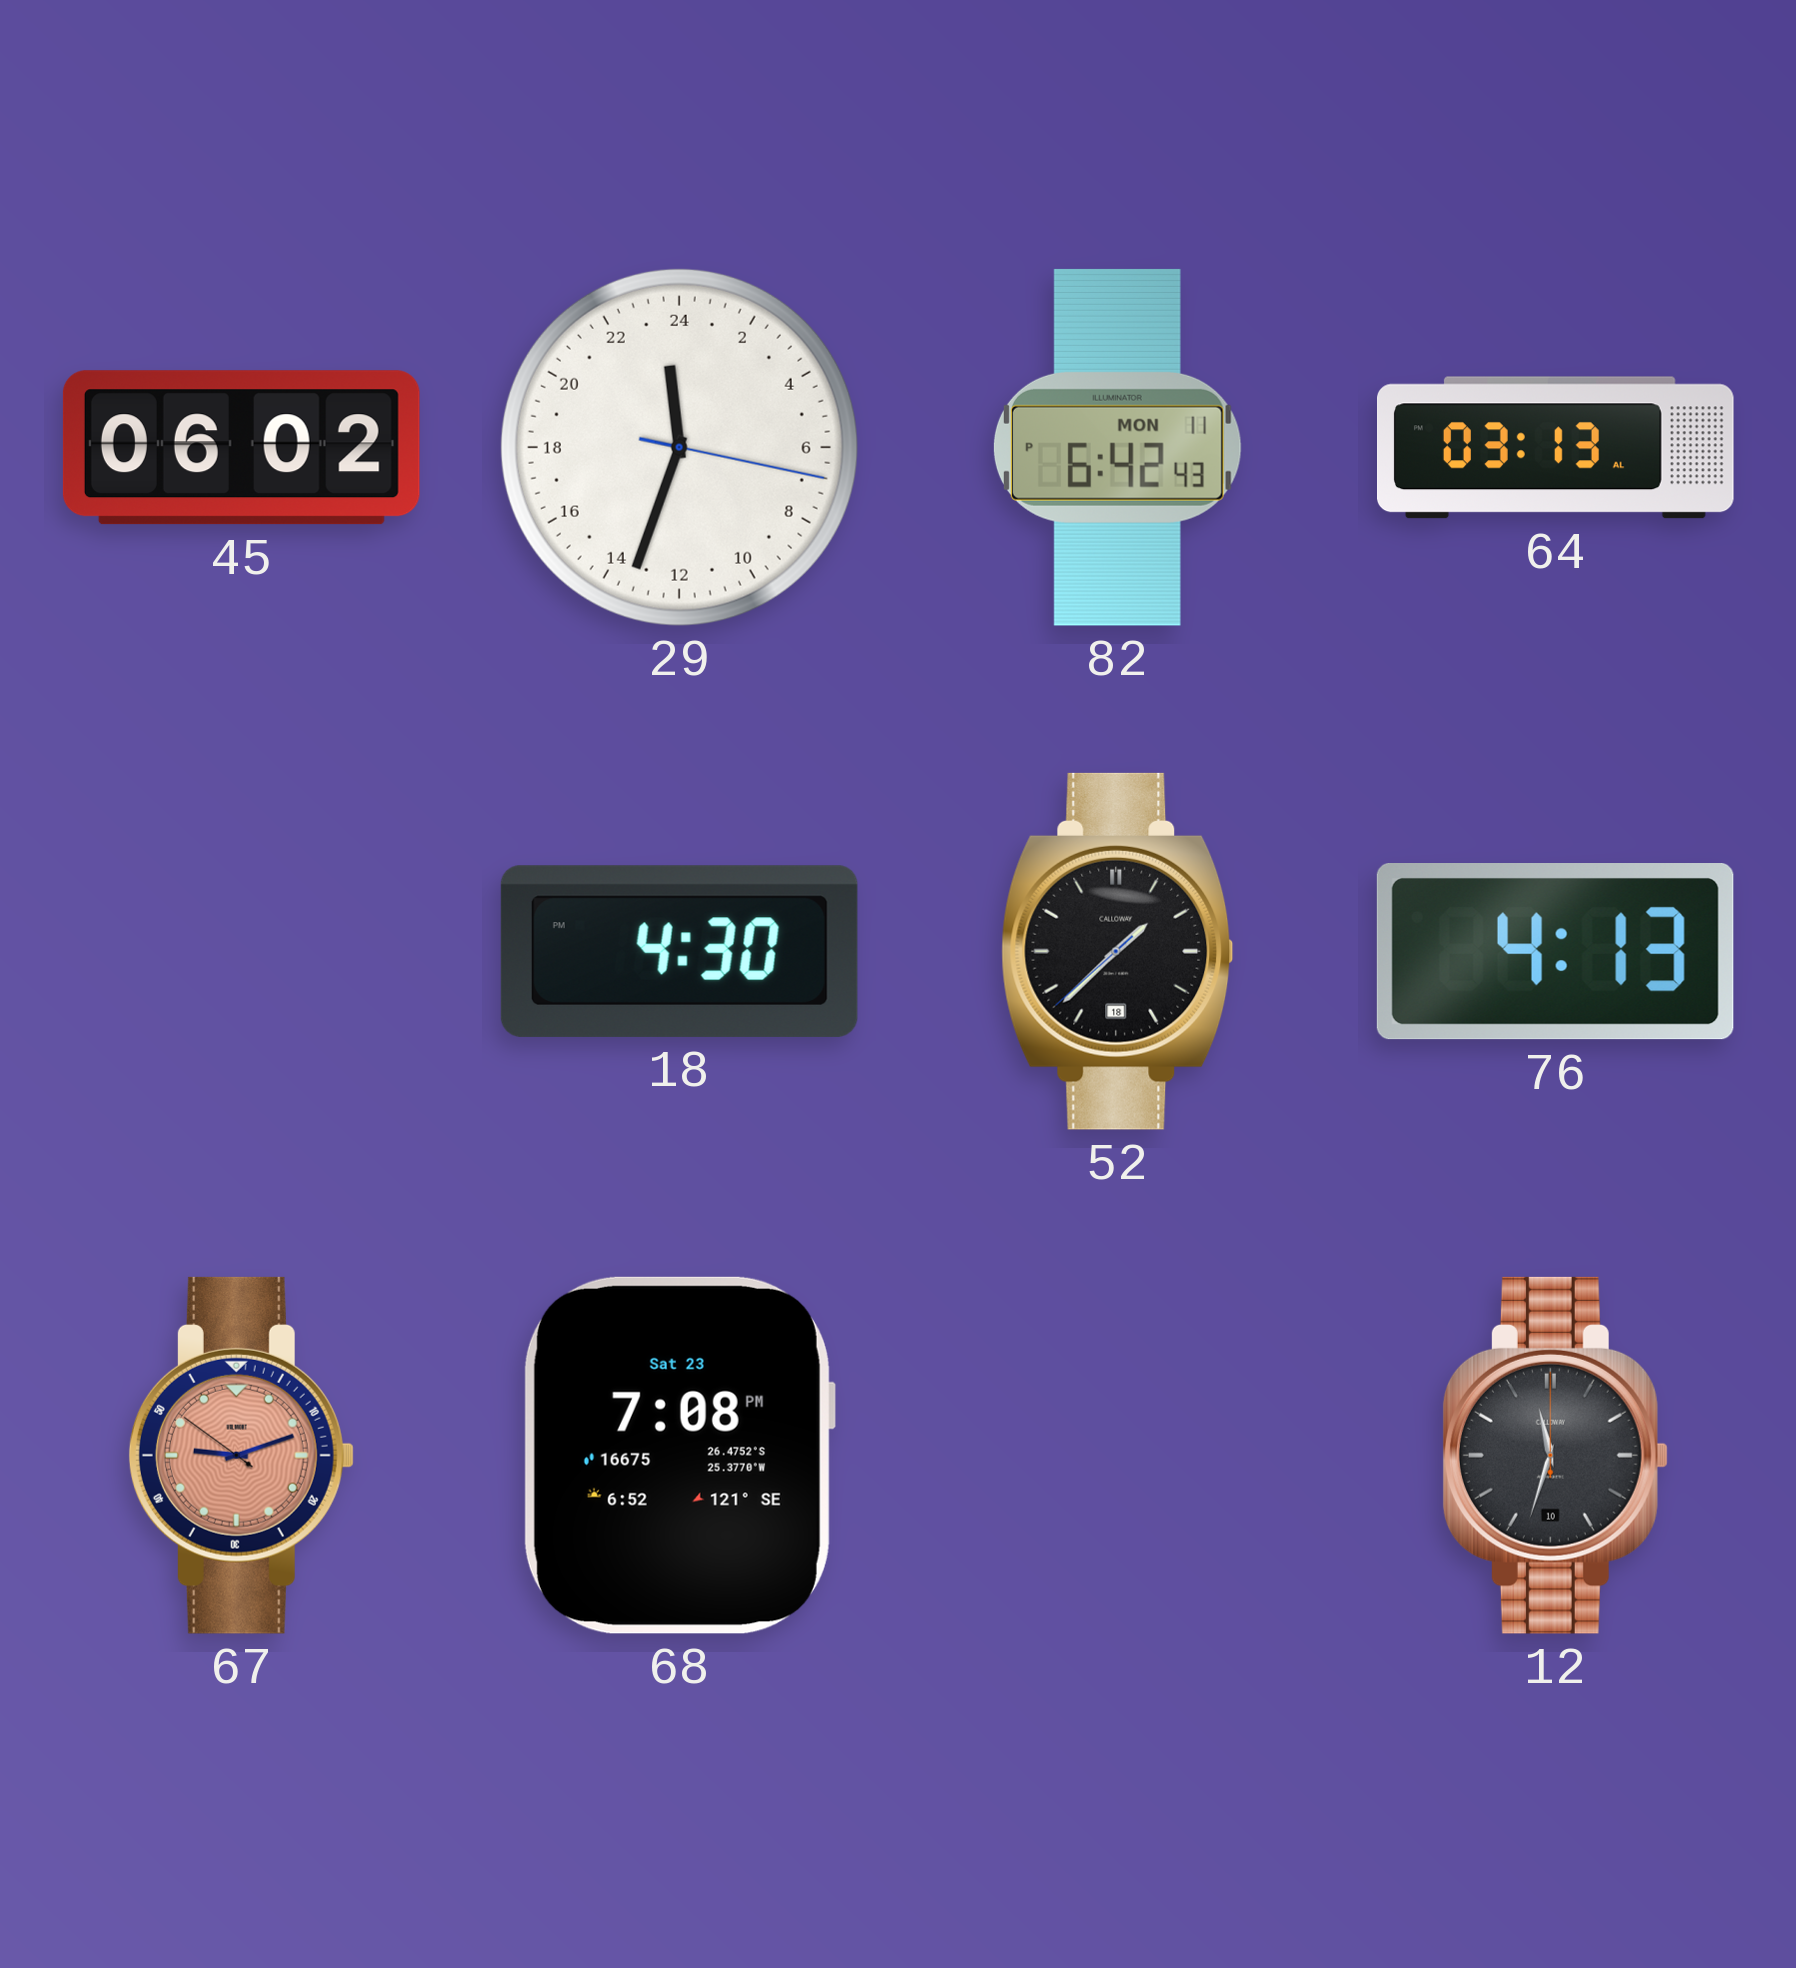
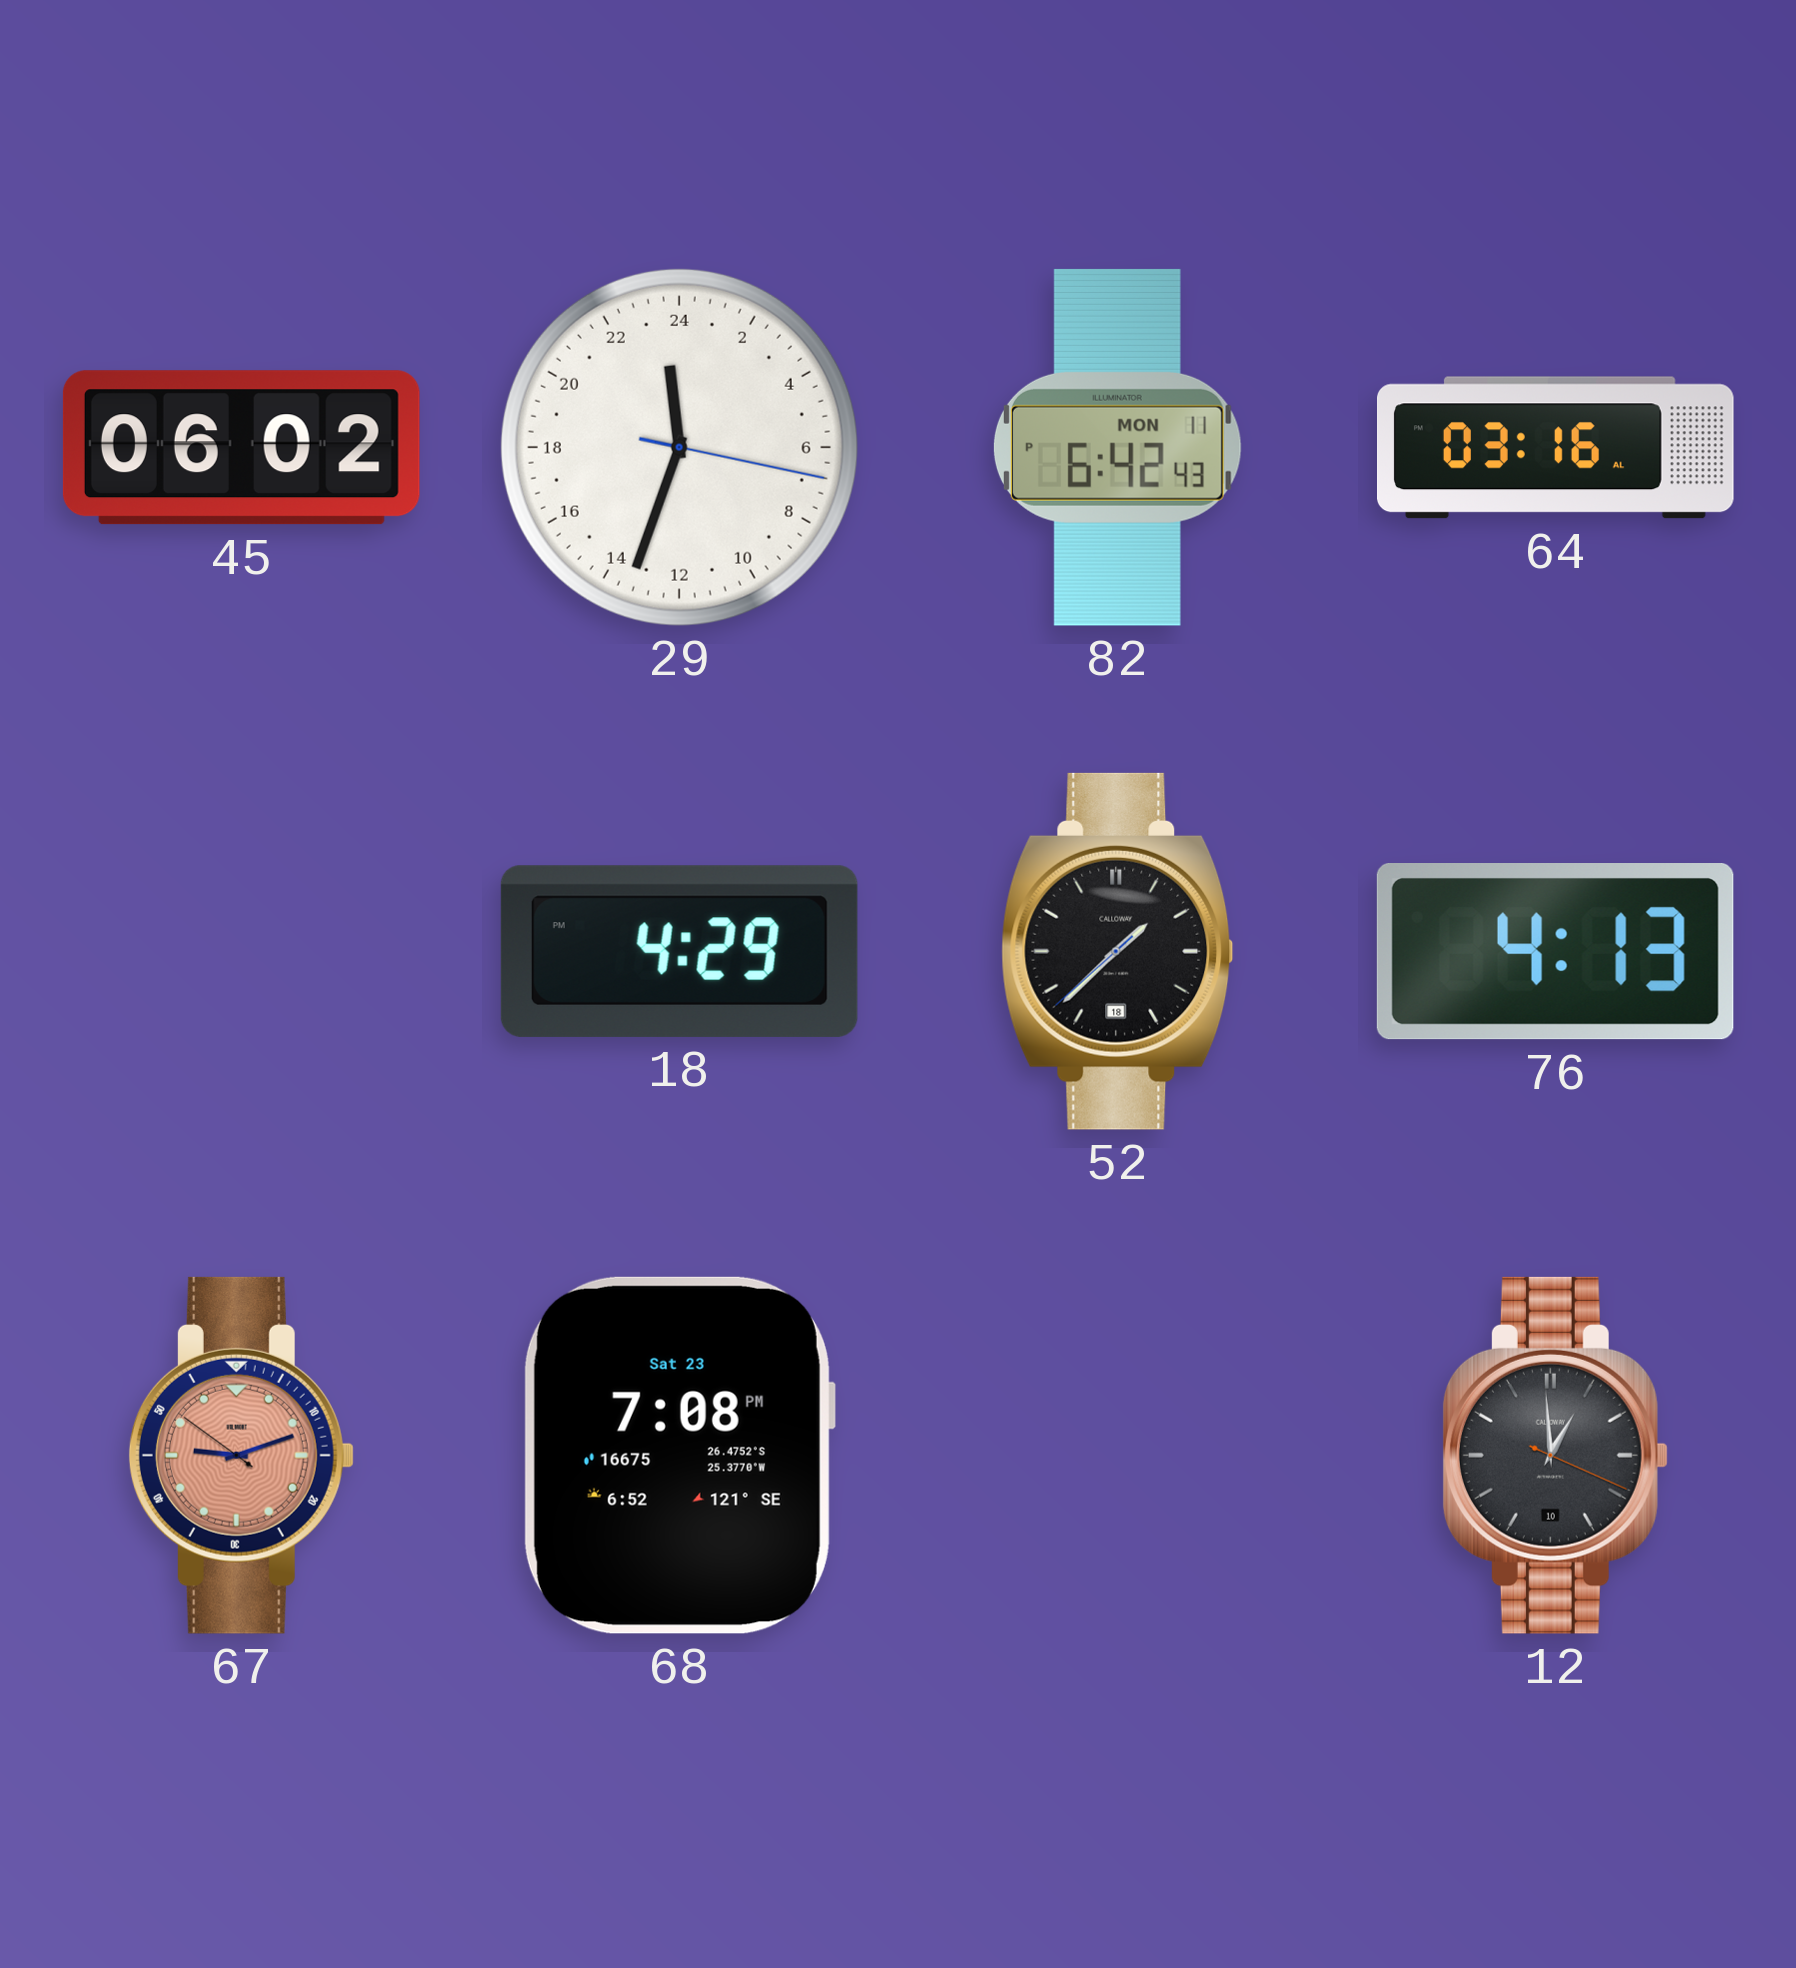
64: 03:13 -> 03:16 (1556, 448)
18: 4:30 -> 4:29 (679, 951)
12: 11:33 -> 12:59 (1555, 1455)
